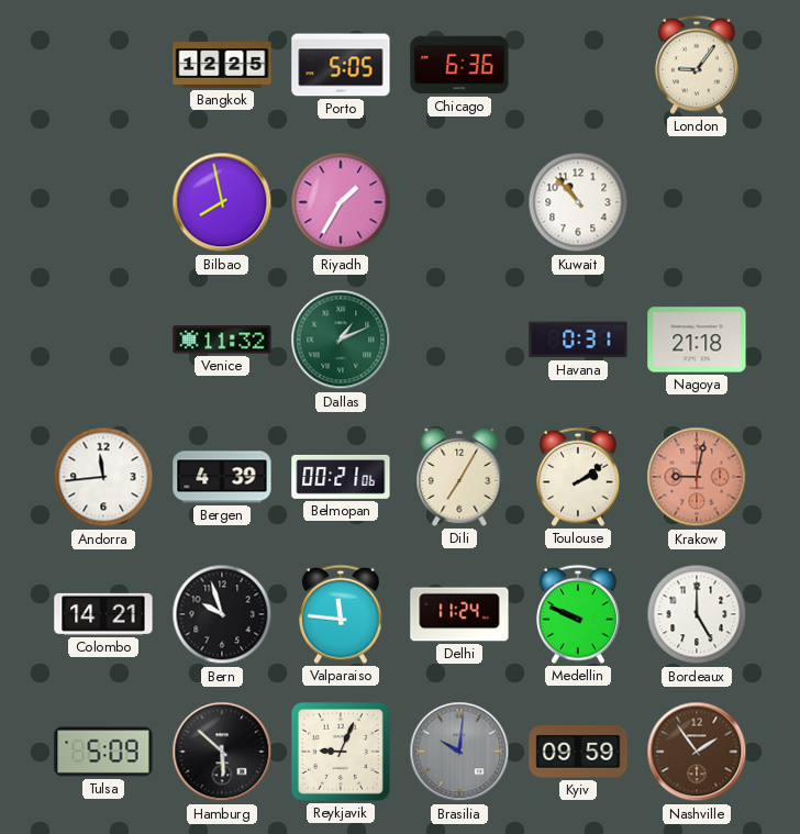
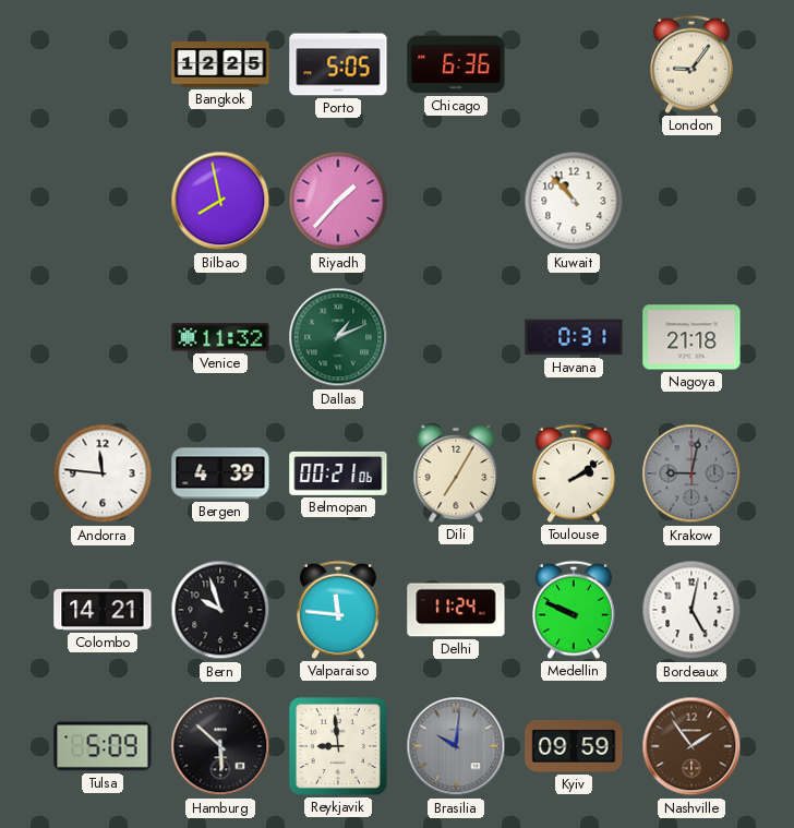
Riyadh: 1:35 -> 1:37 (338, 201)
Andorra: 11:44 -> 11:46 (103, 473)
Krakow dial: salmon -> grey (691, 473)
Bordeaux: 5:00 -> 5:02 (691, 610)
Reykjavik: 9:04 -> 8:59 (338, 746)
